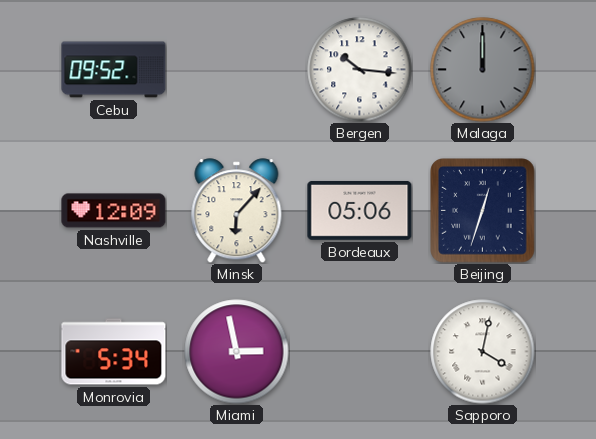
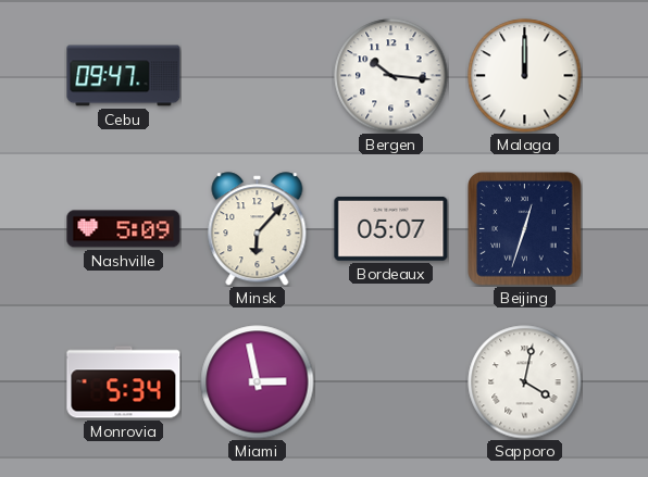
Cebu: 09:52 -> 09:47 (124, 76)
Malaga dial: grey -> white (525, 76)
Nashville: 12:09 -> 5:09 (124, 229)
Bordeaux: 05:06 -> 05:07 (391, 228)
